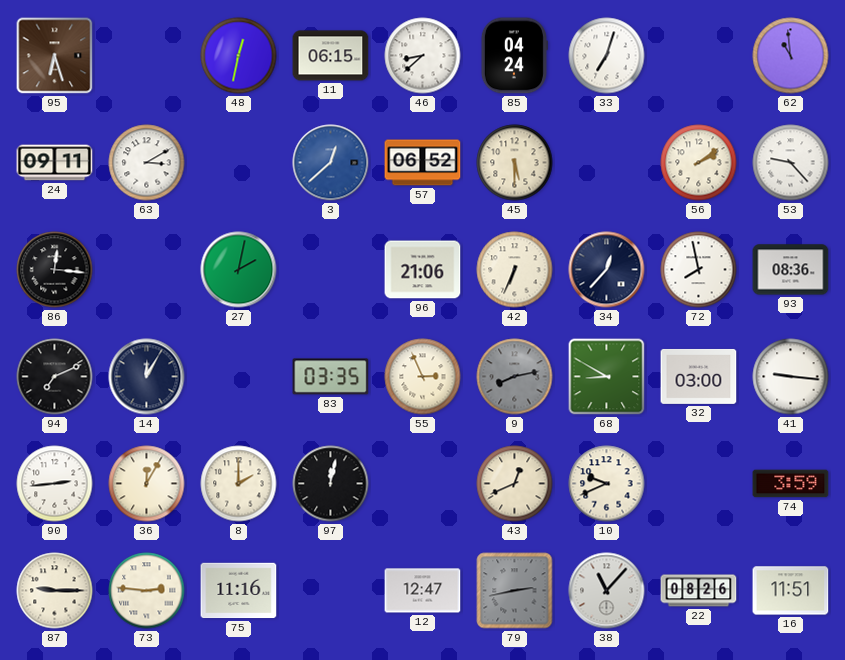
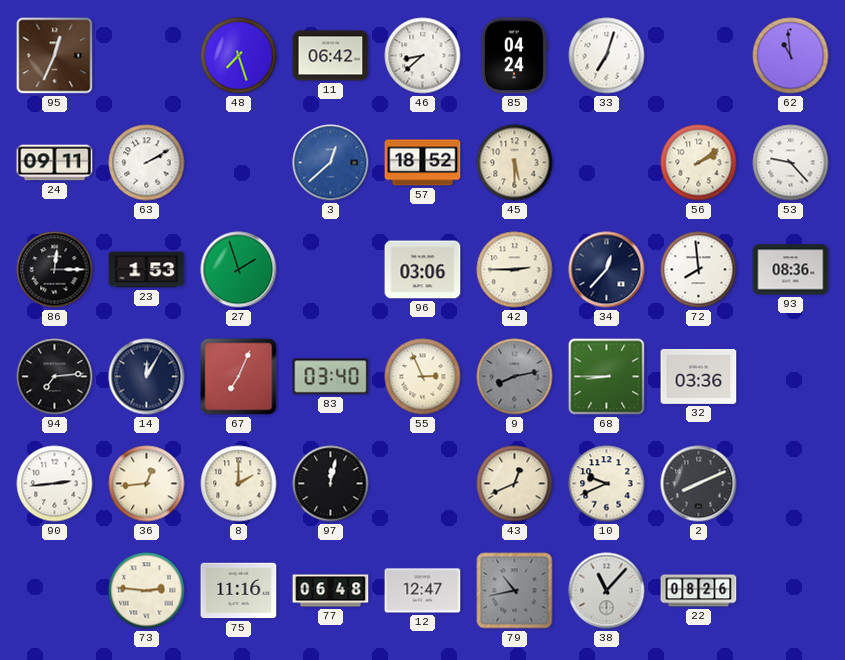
95: 6:27 -> 12:34 (55, 56)
48: 12:32 -> 7:27 (239, 56)
11: 06:15 -> 06:42 (331, 56)
63: 3:10 -> 2:10 (147, 163)
57: 06:52 -> 18:52 (423, 163)
86: 12:16 -> 12:15 (55, 270)
23: none -> 1:53 (147, 270)
27: 2:02 -> 1:57 (239, 270)
96: 21:06 -> 03:06 (423, 270)
42: 6:34 -> 2:45 (515, 270)
72: 7:58 -> 7:59 (699, 270)
94: 7:11 -> 7:14 (55, 377)
67: none -> 7:04 (239, 377)
83: 03:35 -> 03:40 (331, 377)
68: 8:50 -> 8:45 (607, 377)
32: 03:00 -> 03:36 (699, 376)
41: 9:16 -> none (791, 377)
36: 12:05 -> 12:44 (147, 484)
2: none -> 8:11 (699, 484)
74: 3:59 -> none (791, 484)
87: 9:15 -> none (55, 591)
77: none -> 06:48 (331, 591)
79: 2:43 -> 10:43 (515, 591)
16: 11:51 -> none (791, 591)
